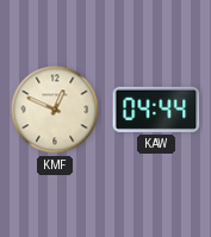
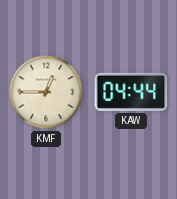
KMF: 12:49 -> 12:45 (46, 92)
